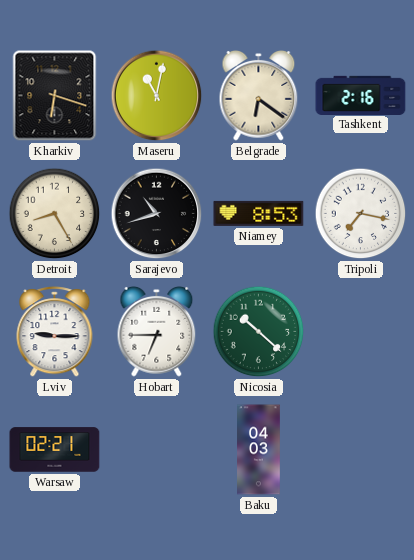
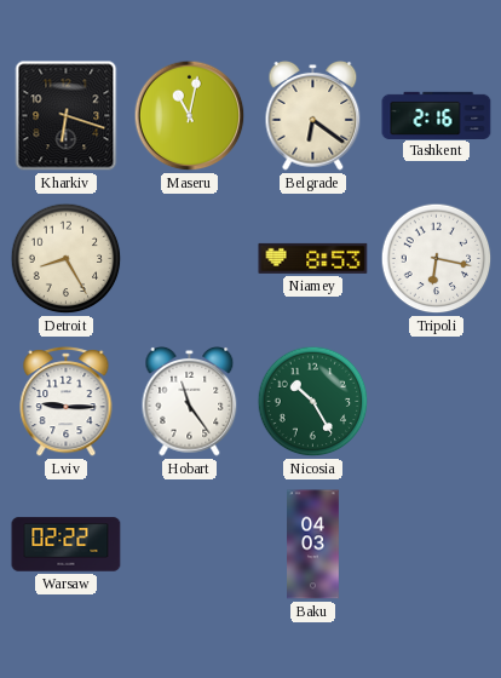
Sarajevo: 10:42 -> none (157, 214)
Tripoli: 7:17 -> 6:17 (437, 259)
Hobart: 6:45 -> 11:24 (190, 402)
Nicosia: 10:22 -> 10:25 (313, 402)
Warsaw: 02:21 -> 02:22 (67, 545)
